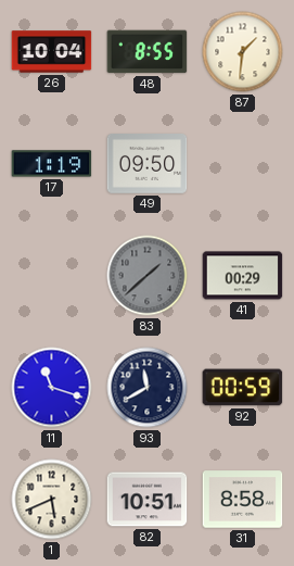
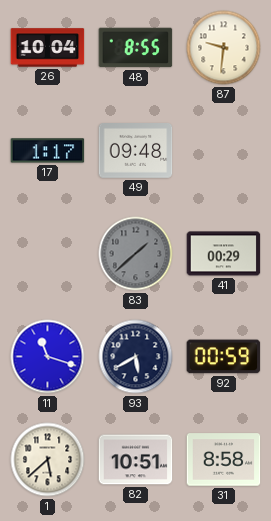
87: 1:31 -> 9:31 (224, 48)
17: 1:19 -> 1:17 (48, 151)
49: 09:50 -> 09:48 (136, 151)
93: 11:40 -> 5:40 (136, 357)
1: 5:41 -> 5:38 (48, 460)
